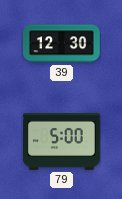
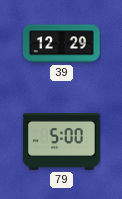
39: 12:30 -> 12:29 (62, 44)
